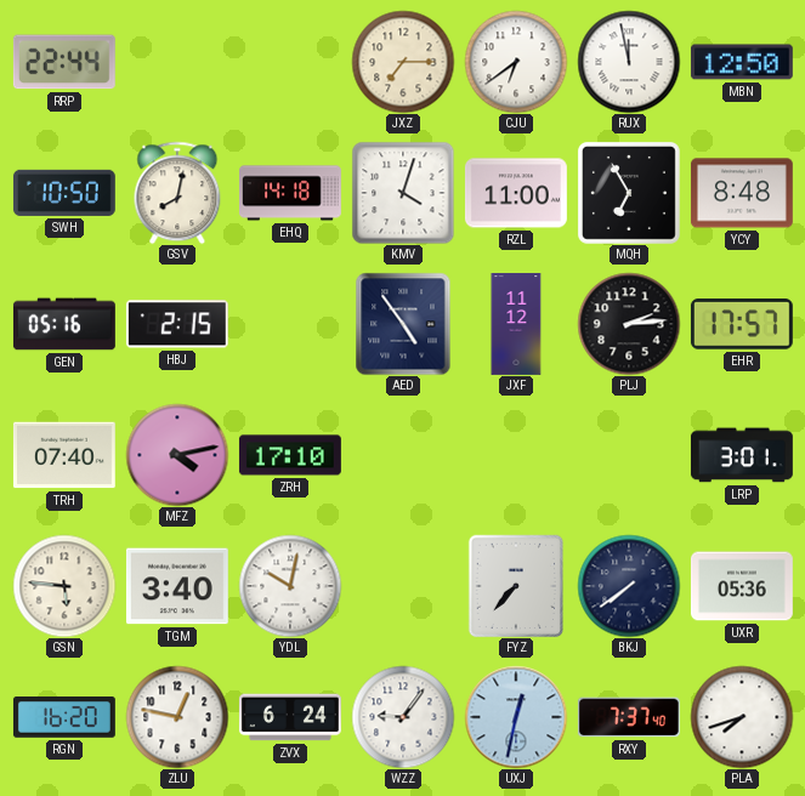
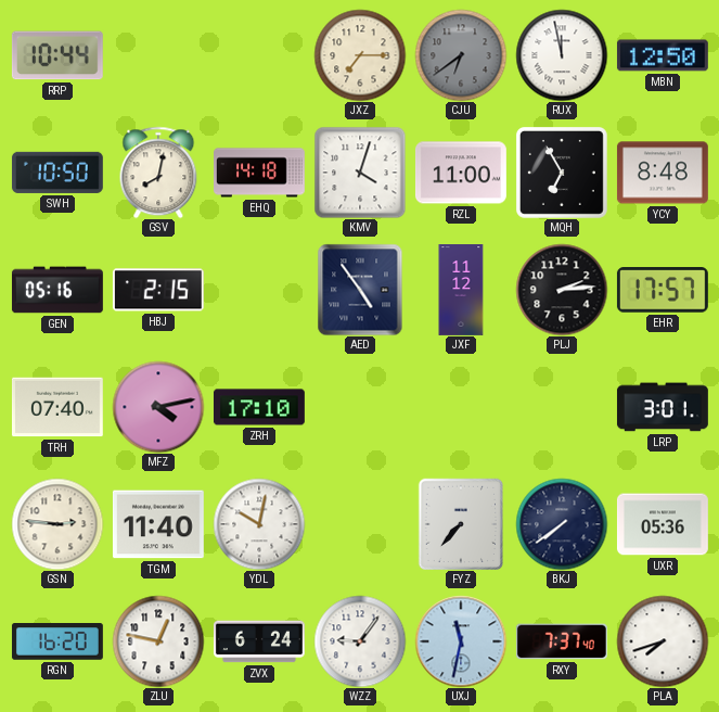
RRP: 22:44 -> 10:44 (57, 55)
CJU dial: white -> grey (461, 55)
GSN: 5:46 -> 2:46 (57, 524)
TGM: 3:40 -> 11:40 (158, 524)
UXJ: 12:32 -> 11:32 (461, 641)
